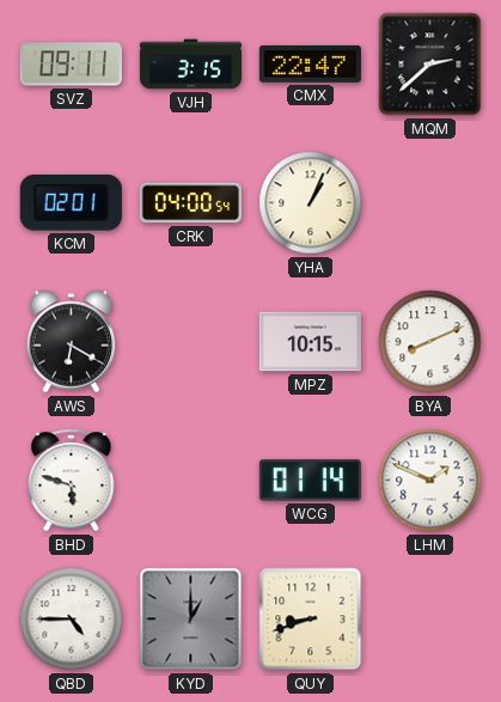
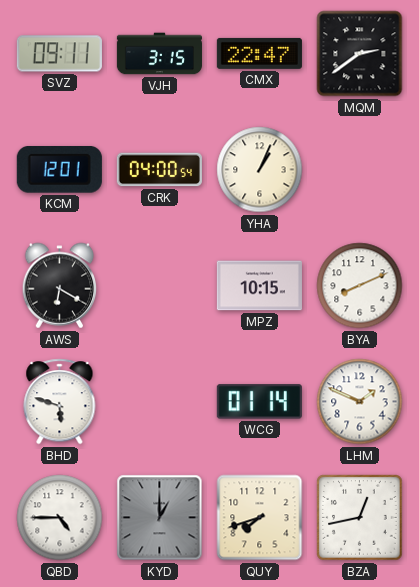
MQM: 2:38 -> 2:39 (360, 54)
KCM: 02:01 -> 12:01 (59, 170)
QUY: 8:42 -> 7:42 (260, 518)
BZA: none -> 12:43 (360, 518)
